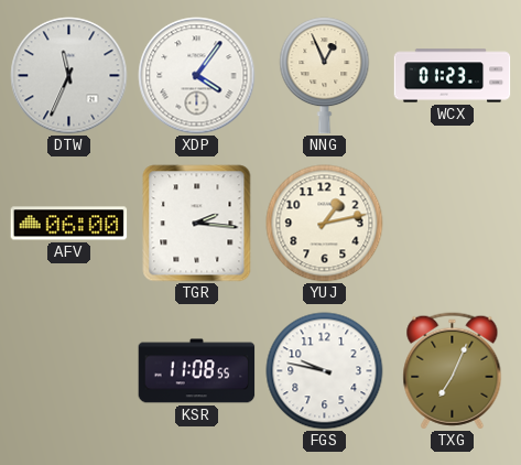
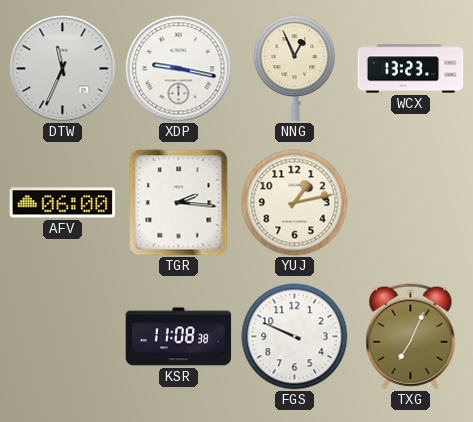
XDP: 4:06 -> 9:17 (179, 69)
WCX: 01:23 -> 13:23 (411, 69)
KSR: 11:08:55 -> 11:08:38 (179, 337)
FGS: 9:47 -> 9:49 (295, 337)
